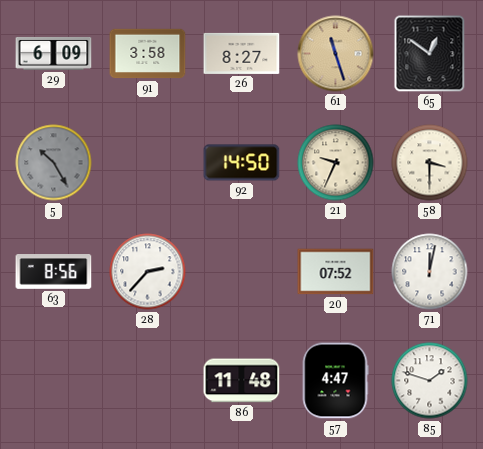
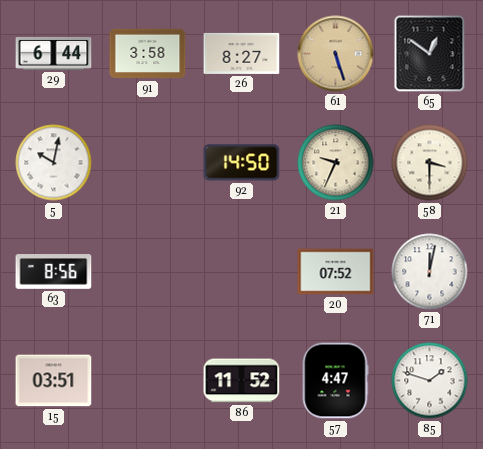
29: 6:09 -> 6:44 (54, 53)
61: 11:27 -> 5:27 (336, 54)
5: 10:25 -> 10:02 (54, 163)
5 dial: grey -> white (54, 163)
28: 2:37 -> none (148, 272)
15: none -> 03:51 (54, 381)
86: 11:48 -> 11:52 (242, 381)
